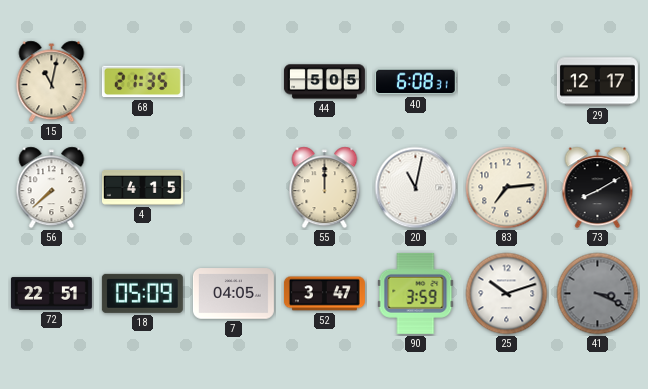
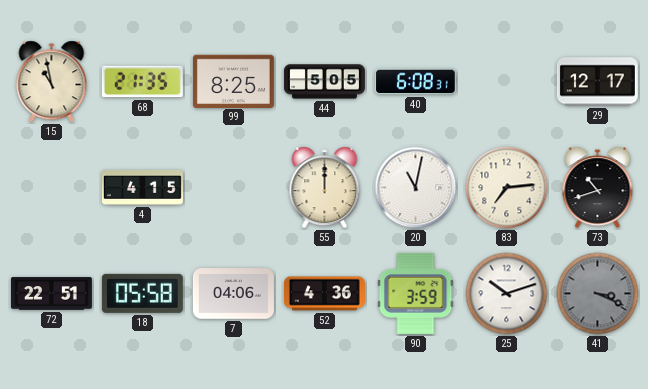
15: 11:02 -> 10:58 (52, 82)
99: none -> 8:25 (233, 81)
56: 7:38 -> none (52, 188)
73: 8:10 -> 10:42 (598, 188)
18: 05:09 -> 05:58 (142, 293)
7: 04:05 -> 04:06 (233, 294)
52: 3:47 -> 4:36 (324, 294)
